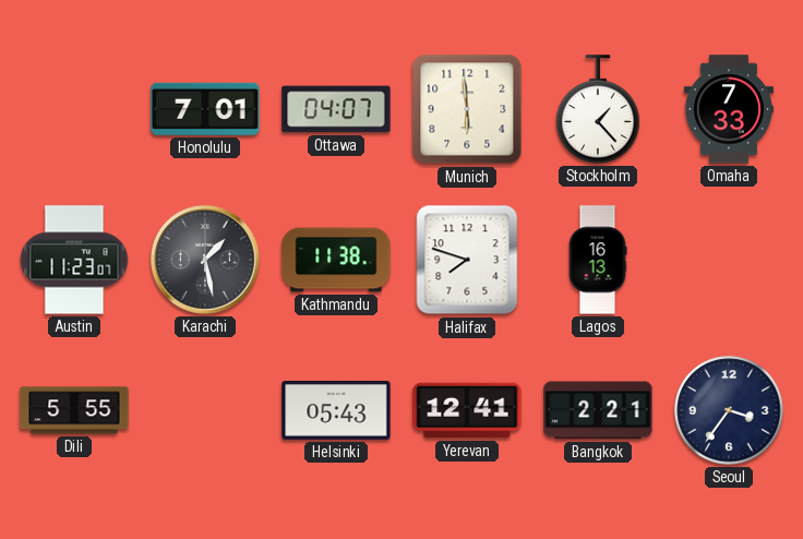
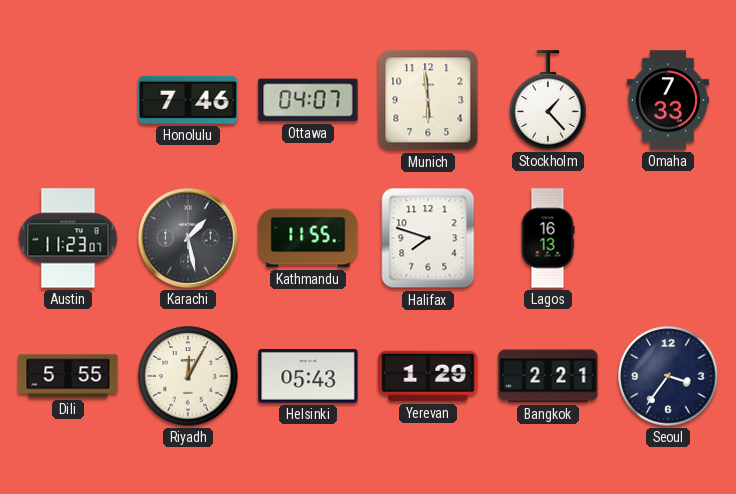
Honolulu: 7:01 -> 7:46 (188, 100)
Kathmandu: 11:38 -> 11:55 (308, 238)
Riyadh: none -> 12:05 (188, 376)
Yerevan: 12:41 -> 1:29 (428, 376)
